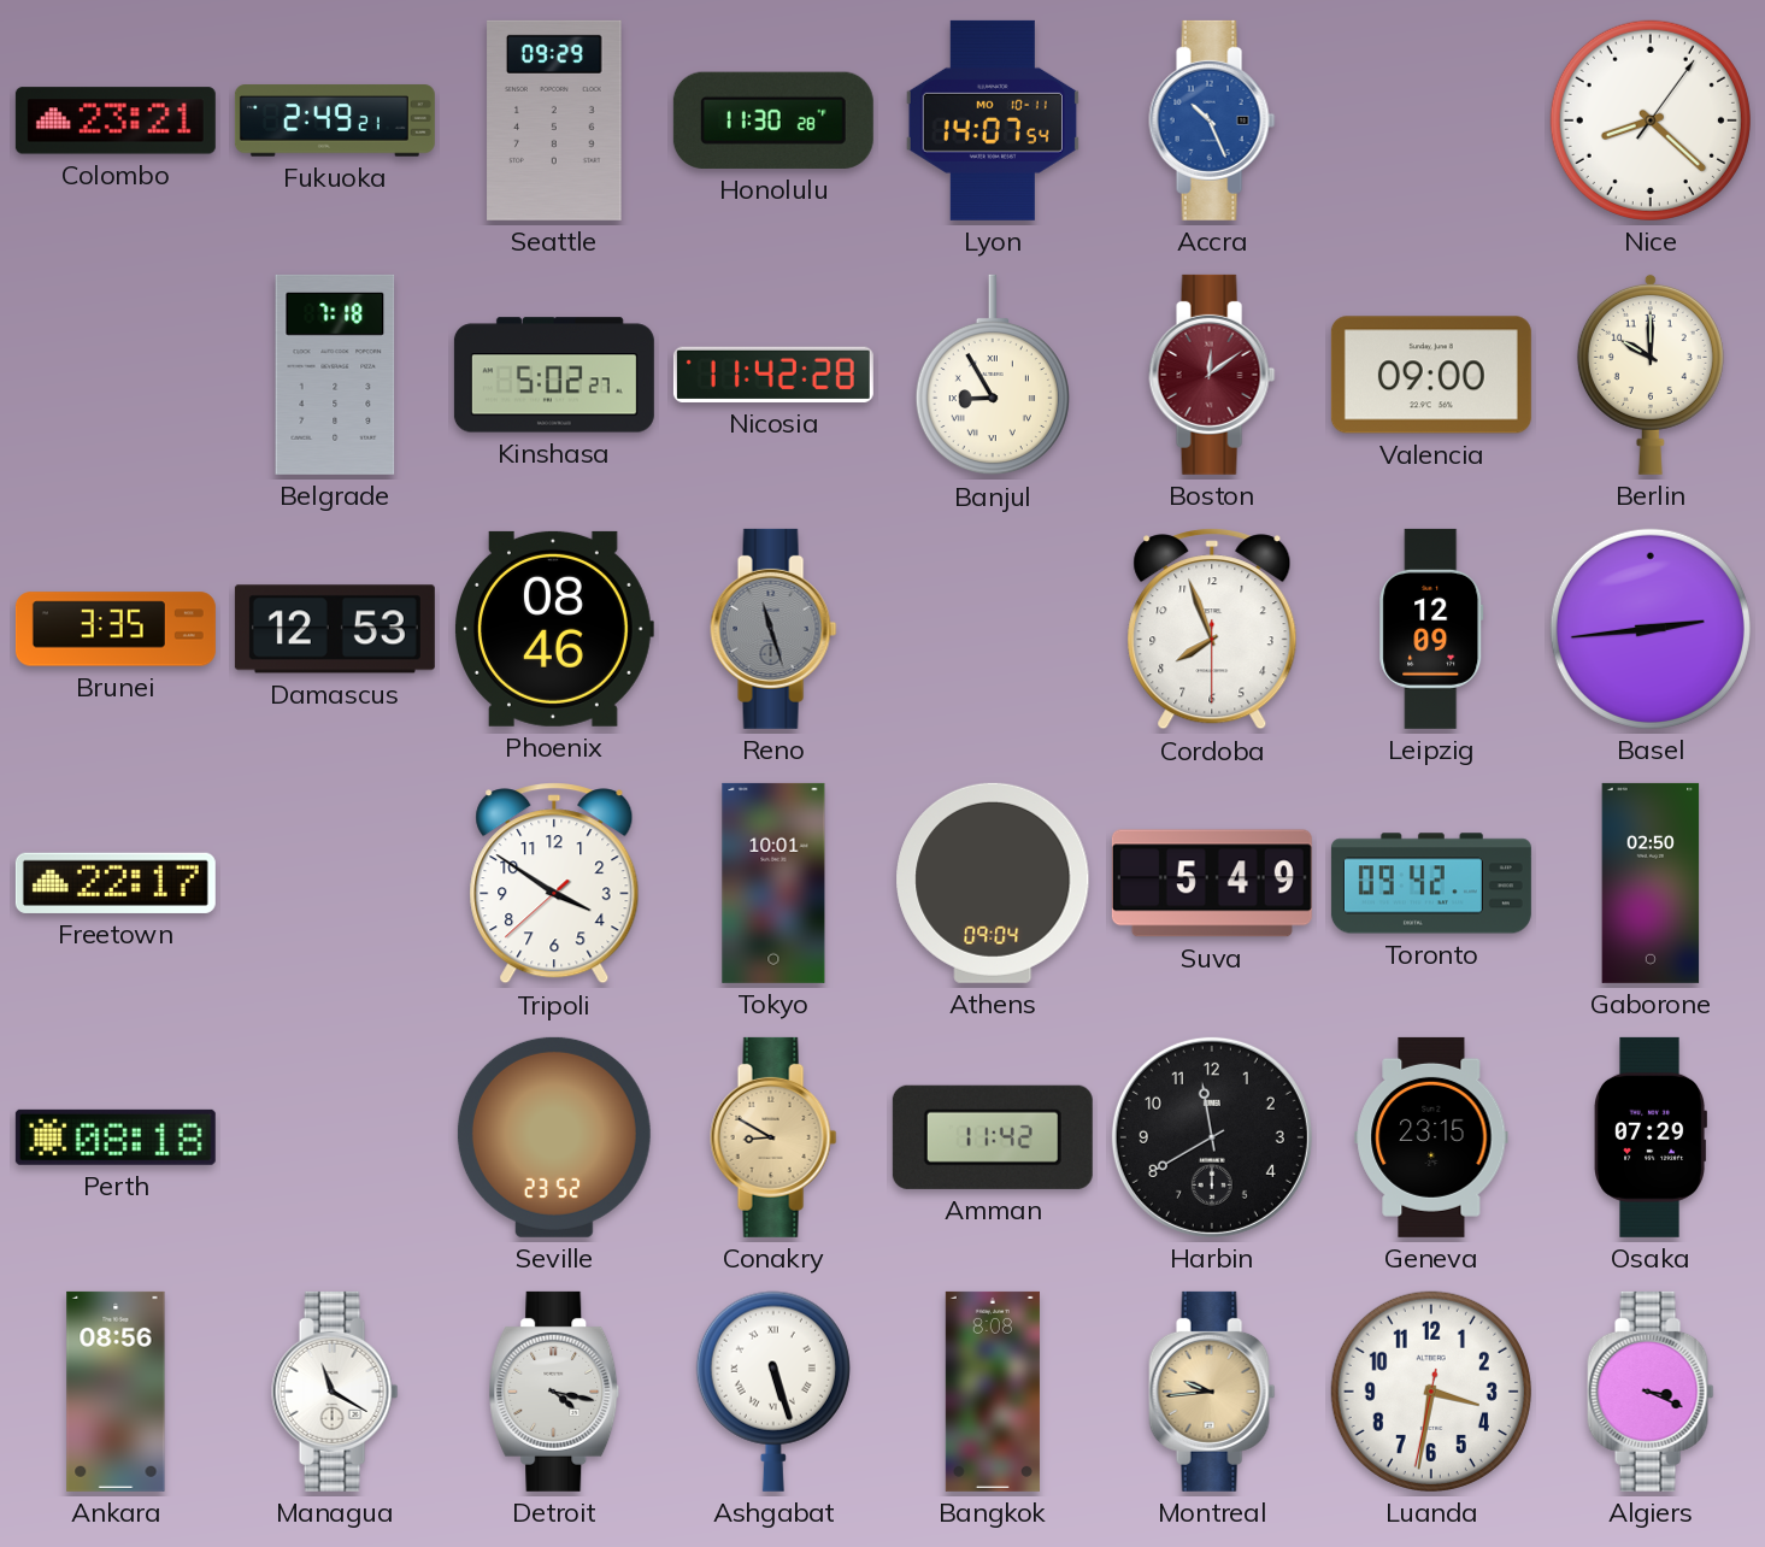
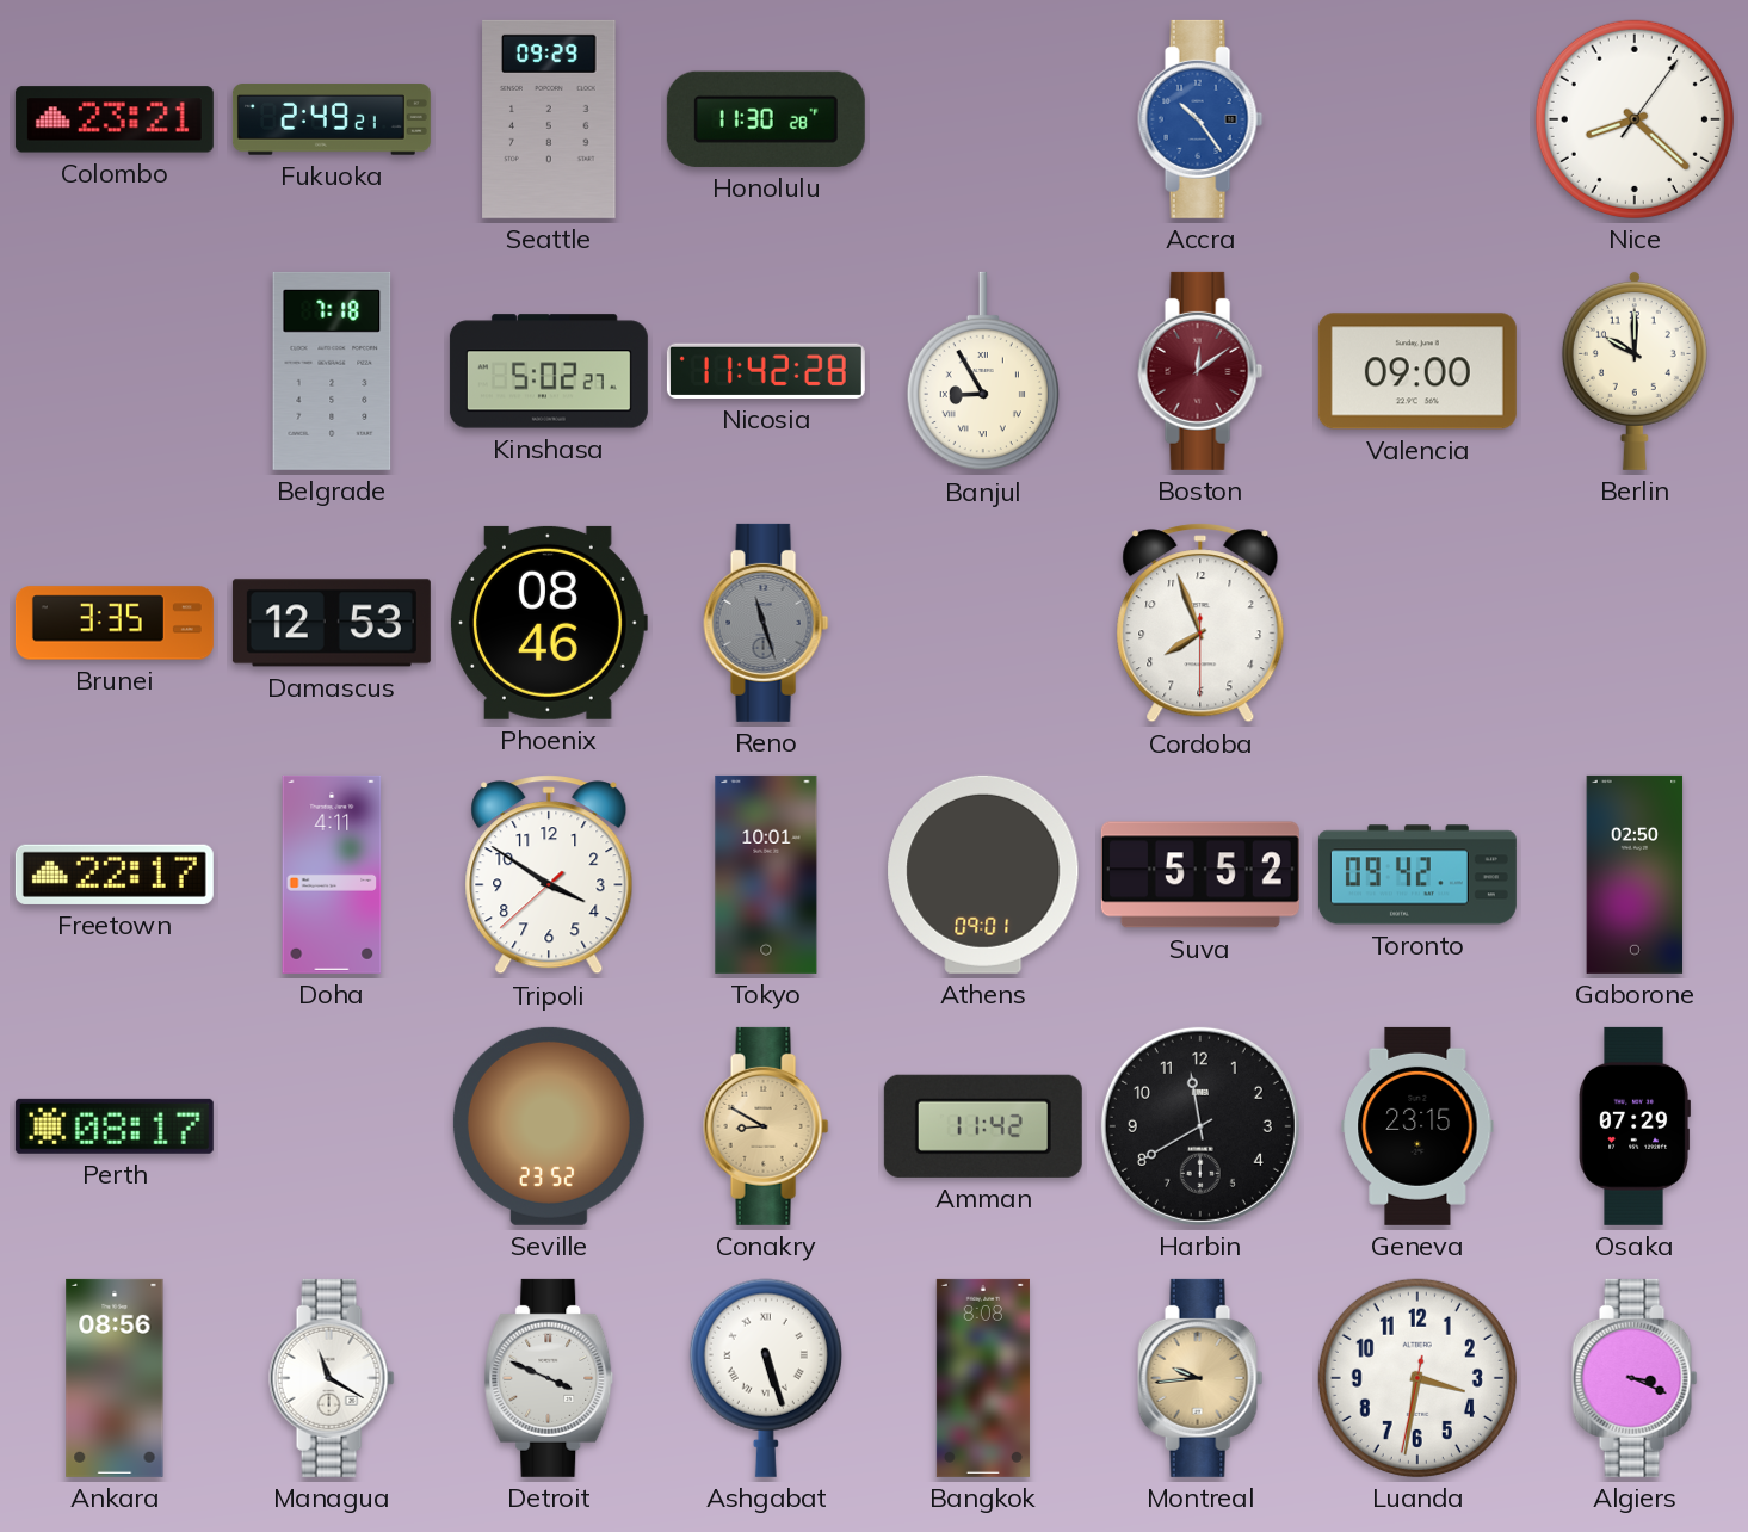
Lyon: 14:07 -> none (993, 120)
Accra: 10:26 -> 10:24 (1200, 119)
Leipzig: 12:09 -> none (1431, 629)
Basel: 2:44 -> none (1651, 629)
Doha: none -> 4:11 (332, 875)
Athens: 09:04 -> 09:01 (983, 875)
Suva: 5:49 -> 5:52 (1200, 875)
Perth: 08:18 -> 08:17 (115, 1126)
Detroit: 4:17 -> 3:49 (549, 1378)
